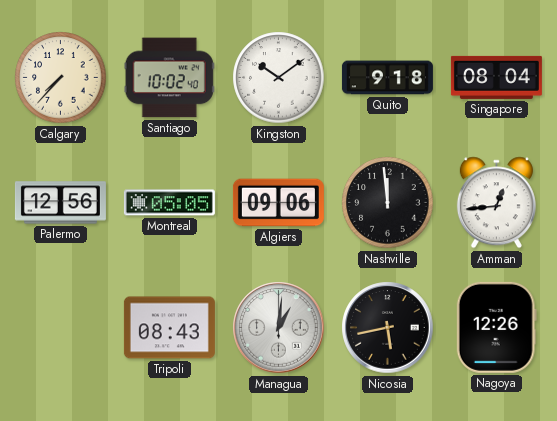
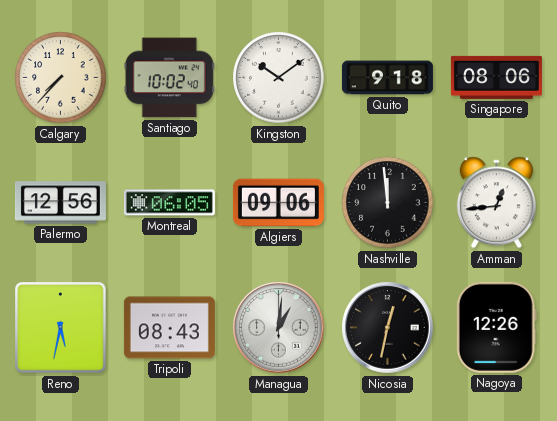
Singapore: 08:04 -> 08:06 (496, 77)
Montreal: 05:05 -> 06:05 (169, 203)
Reno: none -> 5:32 (61, 328)
Nicosia: 5:43 -> 12:32 (388, 328)
